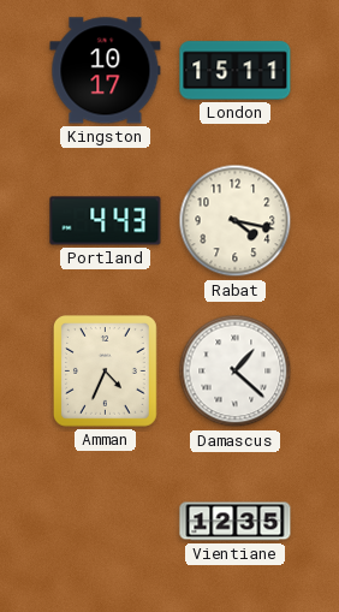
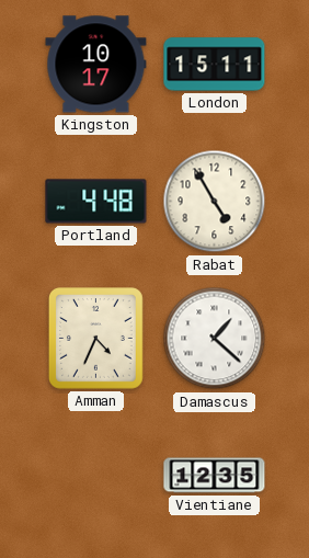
Portland: 4:43 -> 4:48 (96, 202)
Rabat: 4:17 -> 4:55 (215, 202)
